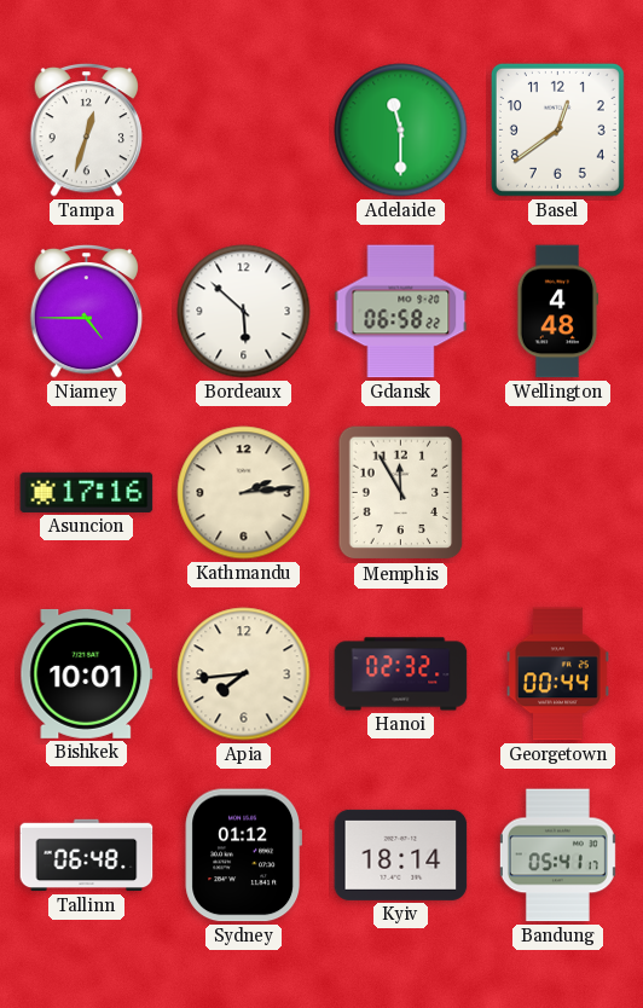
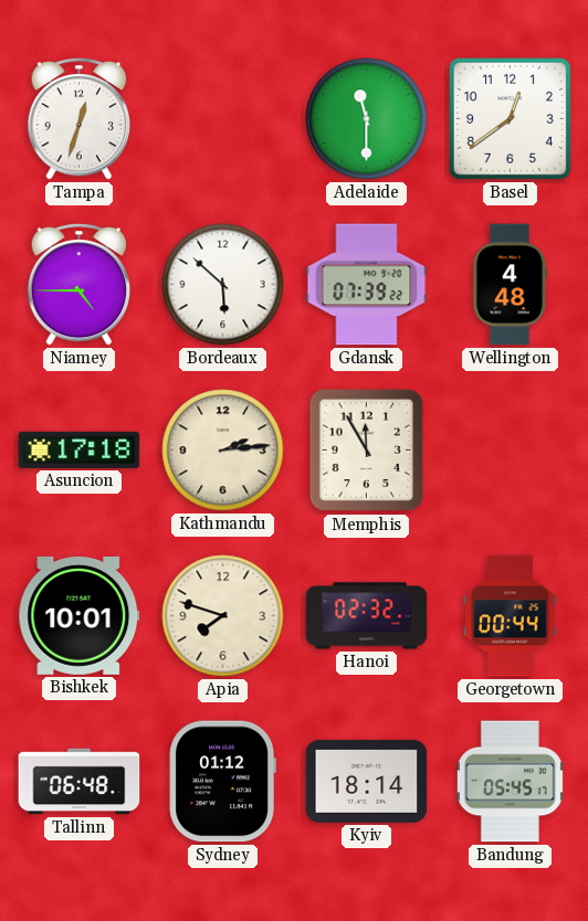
Gdansk: 06:58 -> 07:39 (367, 285)
Asuncion: 17:16 -> 17:18 (80, 449)
Apia: 7:44 -> 7:48 (223, 616)
Bandung: 05:41 -> 05:45 (510, 782)
